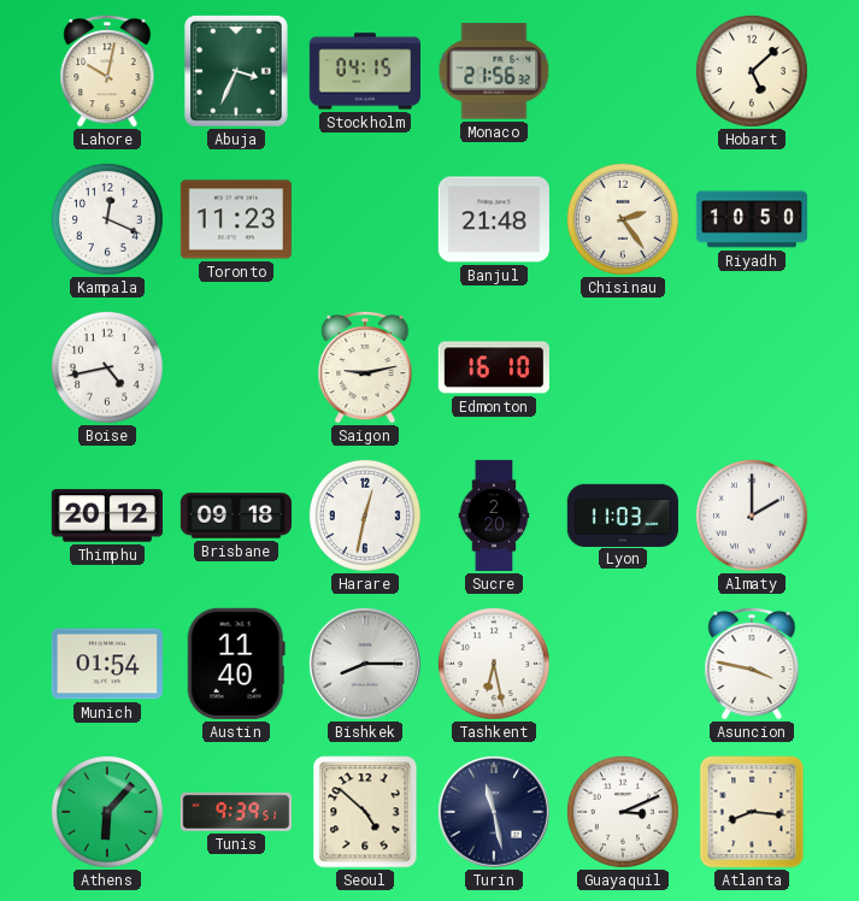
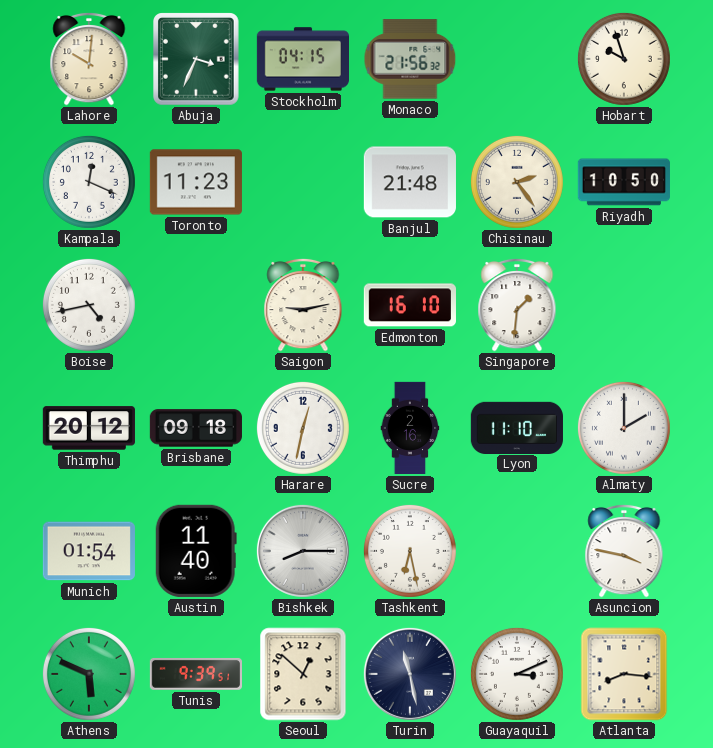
Lahore: 10:02 -> 10:01 (89, 59)
Hobart: 5:08 -> 9:57 (624, 59)
Singapore: none -> 1:31 (517, 305)
Sucre: 2:20 -> 2:16 (410, 428)
Lyon: 11:03 -> 11:10 (517, 427)
Athens: 6:07 -> 5:49 (89, 674)
Seoul: 4:52 -> 12:52 (303, 674)
